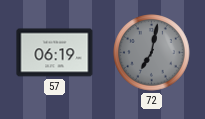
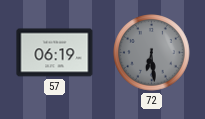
72: 7:02 -> 6:29 (152, 53)
